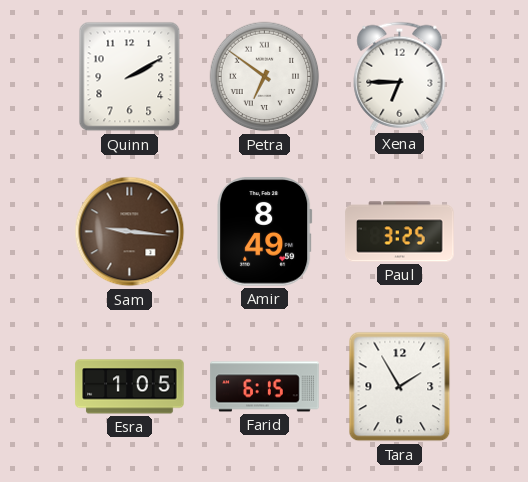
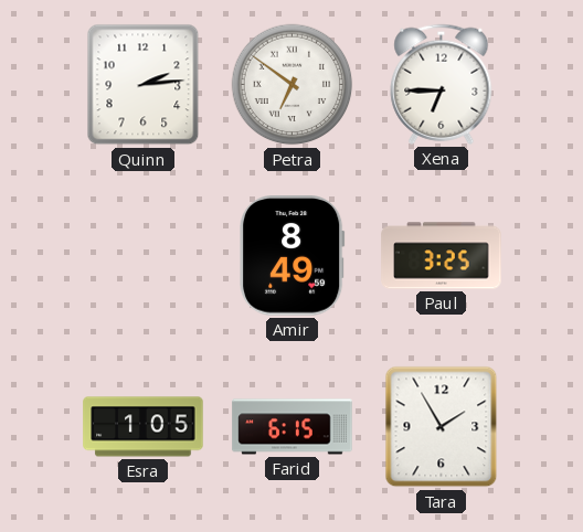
Quinn: 2:10 -> 2:14 (144, 85)
Sam: 9:16 -> none (130, 232)
